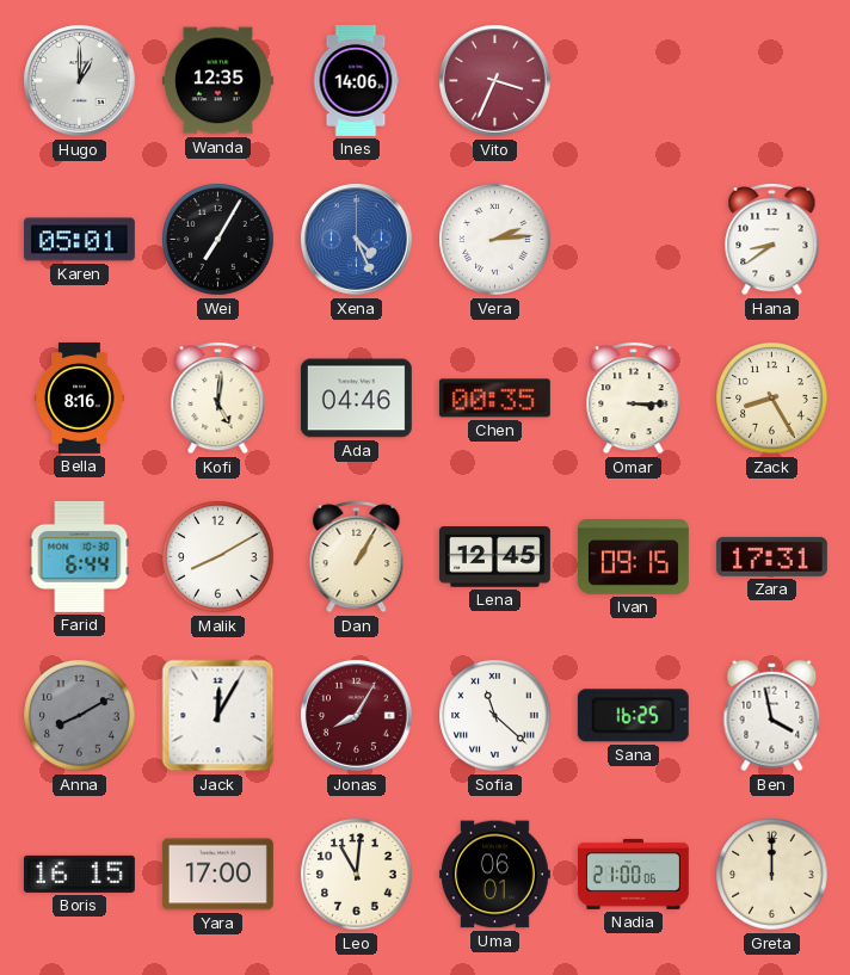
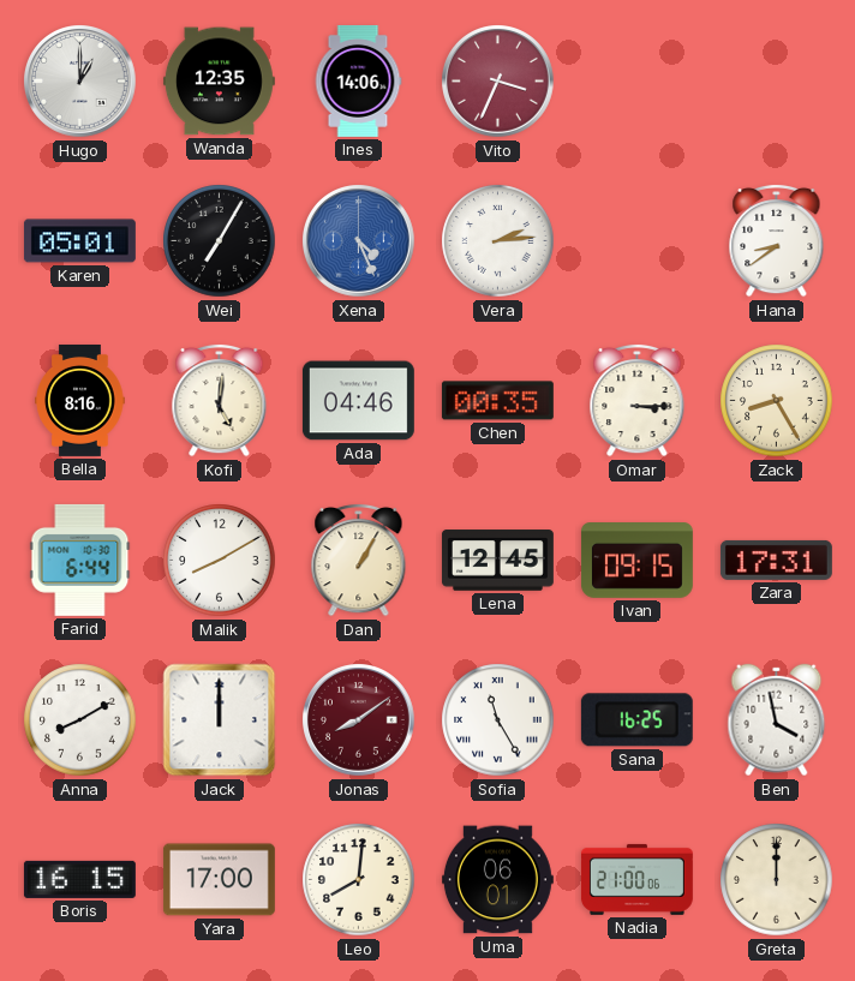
Anna dial: grey -> white (80, 720)
Jack: 12:05 -> 12:00 (220, 720)
Jonas: 8:05 -> 8:09 (359, 720)
Sofia: 11:22 -> 11:25 (498, 720)
Leo: 11:01 -> 8:01 (359, 880)
